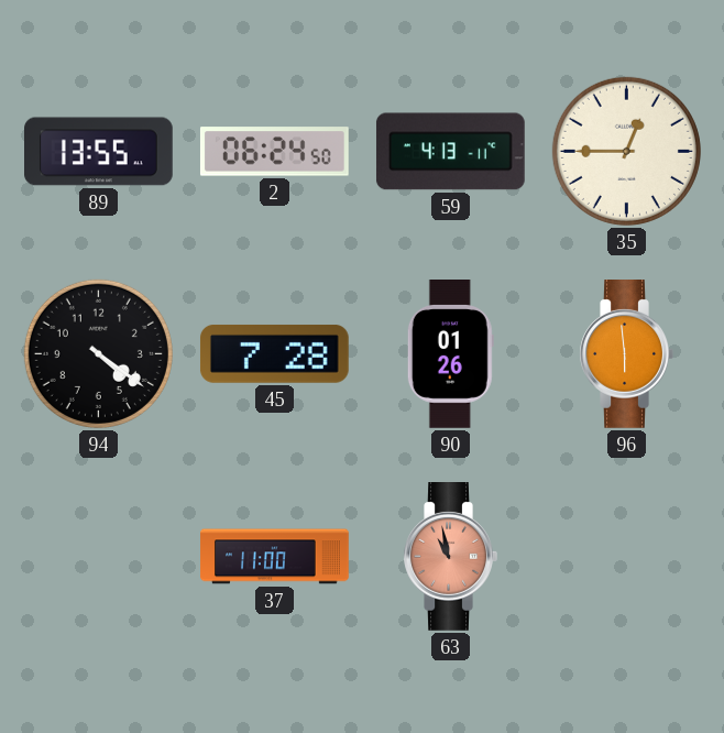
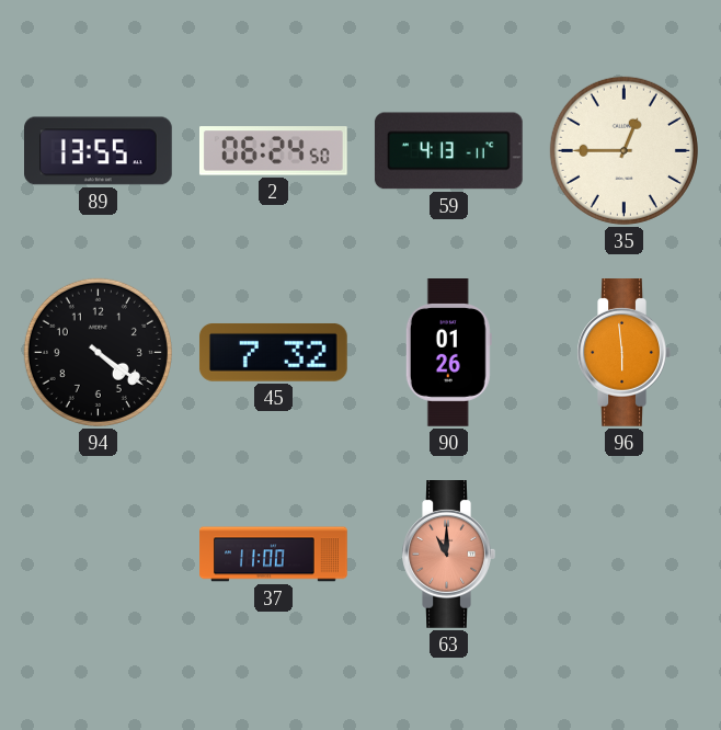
45: 7:28 -> 7:32 (273, 352)
63: 10:58 -> 11:00 (448, 555)
